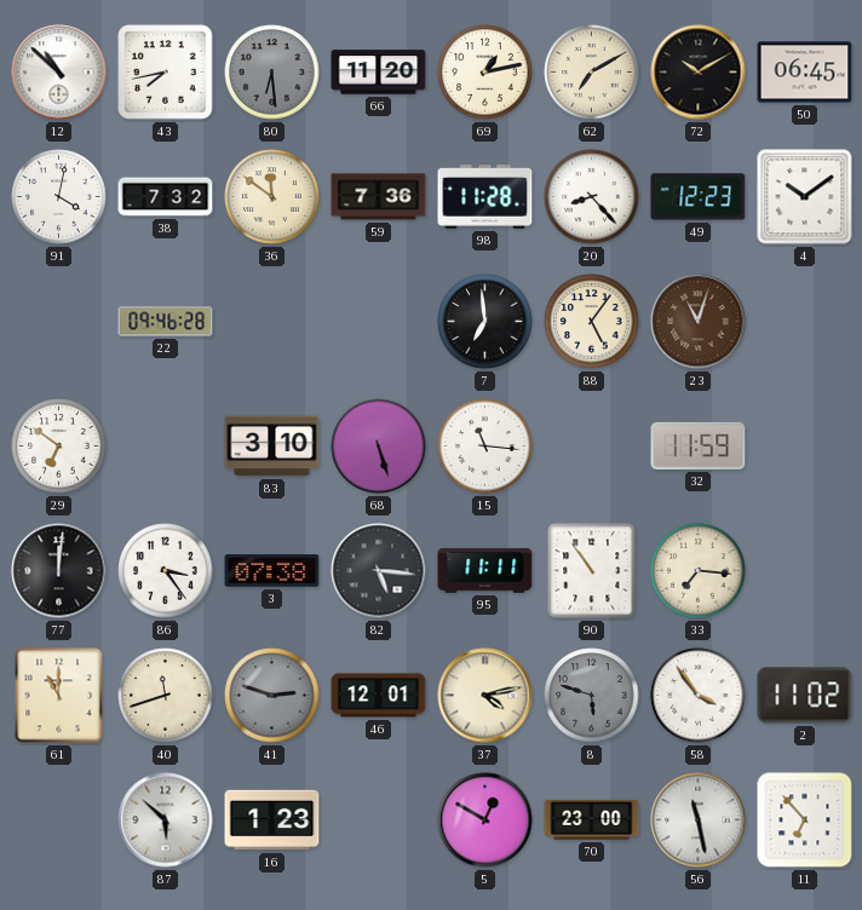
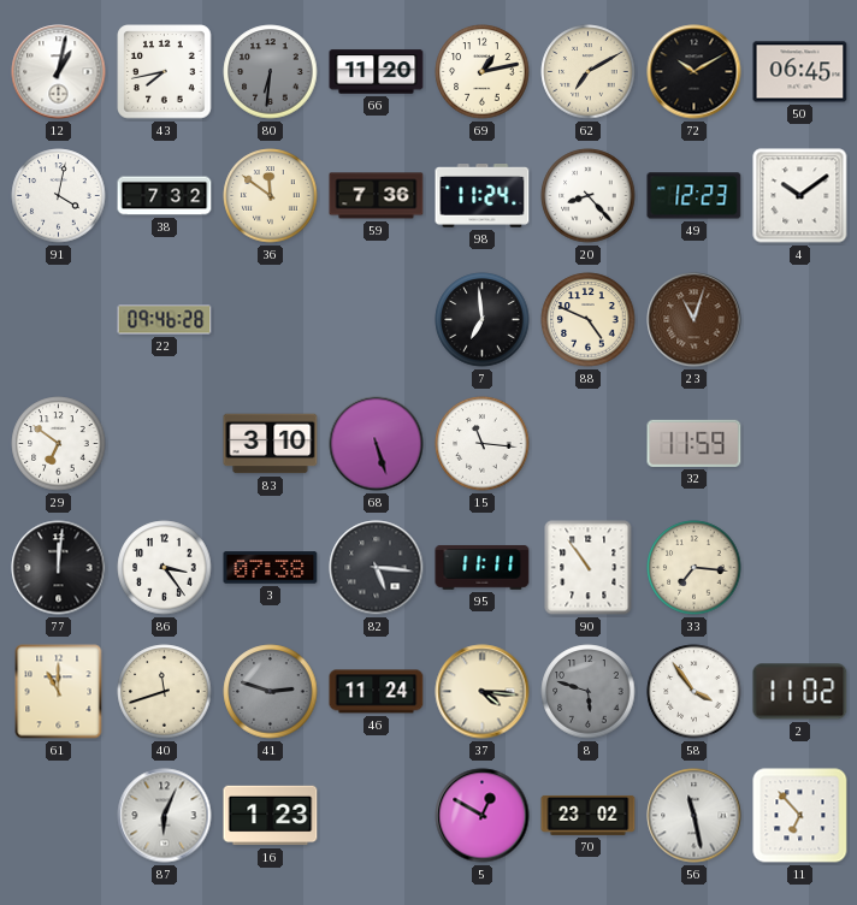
12: 10:52 -> 1:02 (59, 72)
80: 6:29 -> 6:31 (271, 72)
98: 11:28 -> 11:24 (483, 196)
88: 5:06 -> 4:49 (589, 320)
46: 12:01 -> 11:24 (377, 692)
37: 4:13 -> 4:16 (483, 692)
87: 5:52 -> 6:04 (165, 816)
70: 23:00 -> 23:02 (589, 815)
